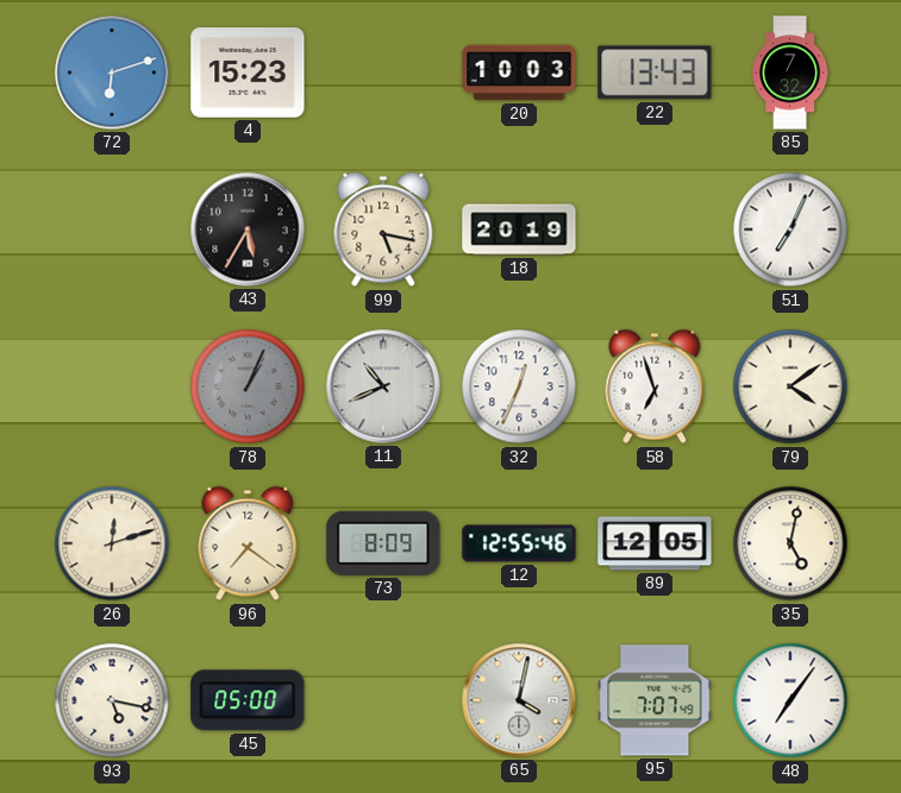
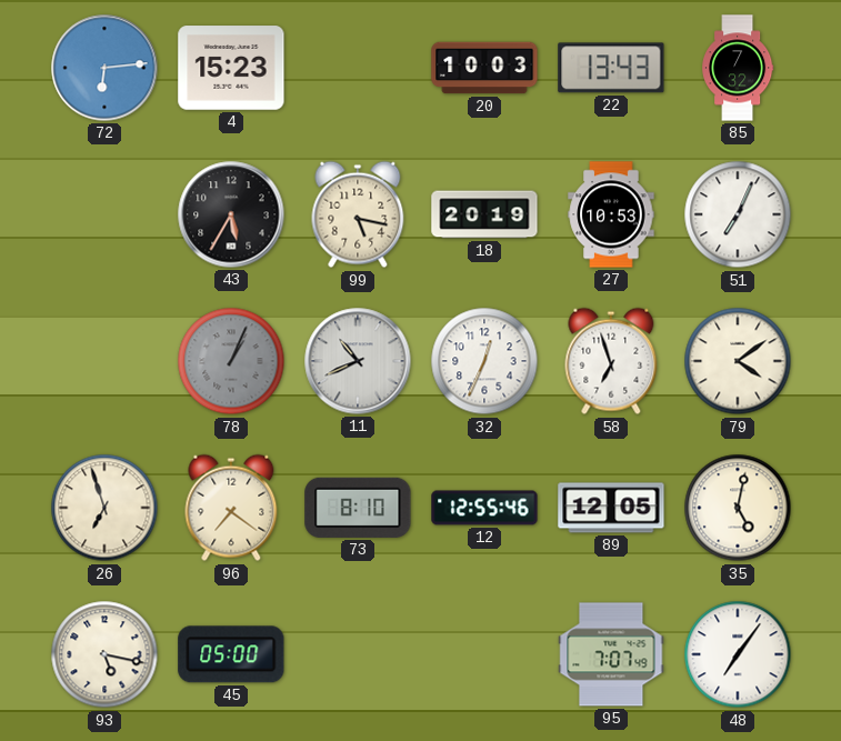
72: 6:12 -> 6:14 (104, 68)
27: none -> 10:53 (611, 214)
26: 12:12 -> 6:57 (104, 508)
73: 8:09 -> 8:10 (358, 508)
65: 4:02 -> none (519, 700)
